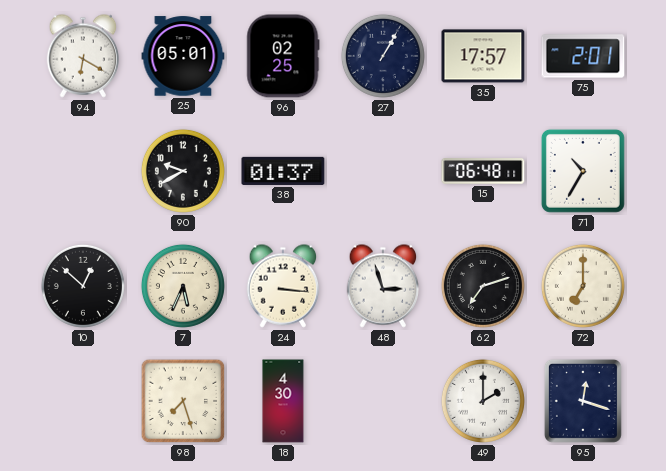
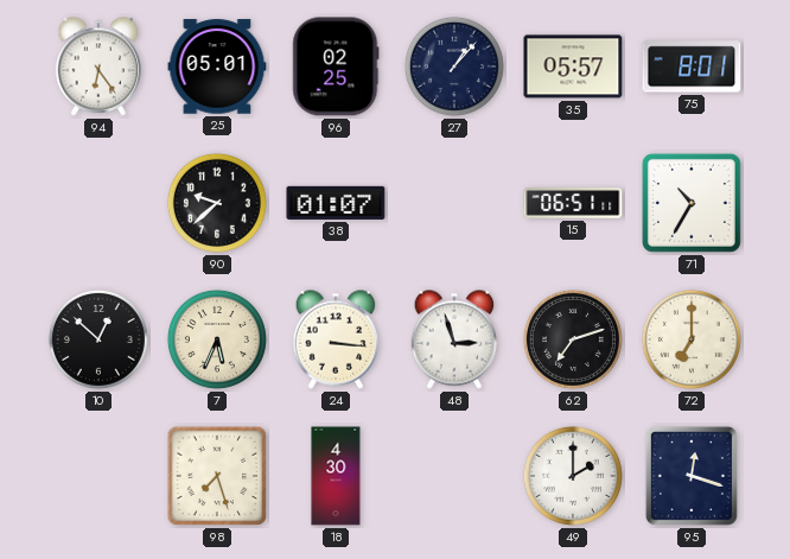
94: 6:20 -> 6:24 (98, 66)
27: 1:05 -> 1:07 (454, 66)
35: 17:57 -> 05:57 (573, 66)
75: 2:01 -> 8:01 (692, 66)
90: 9:40 -> 9:38 (217, 203)
38: 01:37 -> 01:07 (336, 203)
15: 06:48 -> 06:51 (573, 203)
